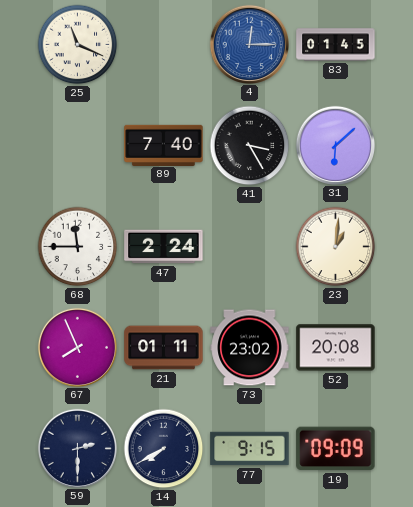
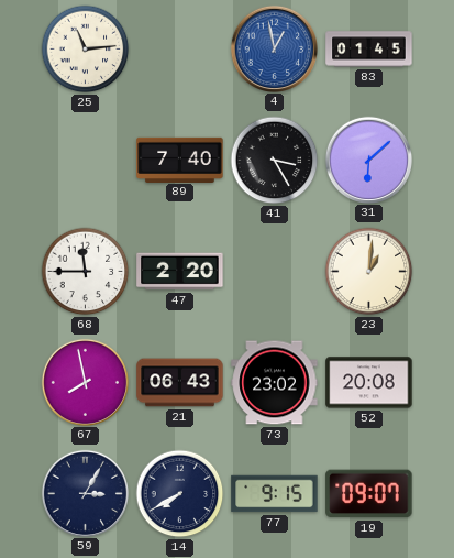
25: 11:19 -> 11:14 (86, 50)
4: 12:15 -> 12:58 (274, 48)
47: 2:24 -> 2:20 (180, 272)
67: 7:56 -> 7:58 (85, 382)
21: 01:11 -> 06:43 (180, 383)
59: 2:30 -> 3:05 (85, 493)
19: 09:09 -> 09:07 (369, 494)
